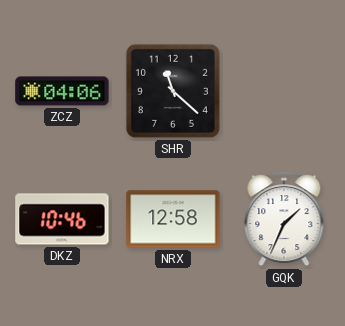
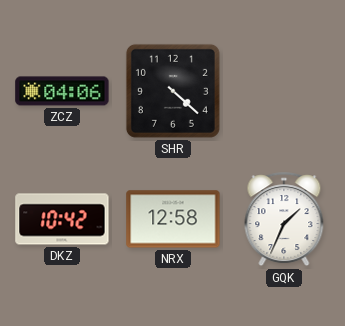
SHR: 11:22 -> 4:22 (173, 91)
DKZ: 10:46 -> 10:42 (62, 219)
